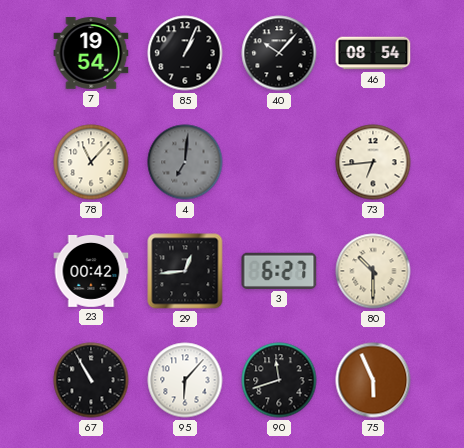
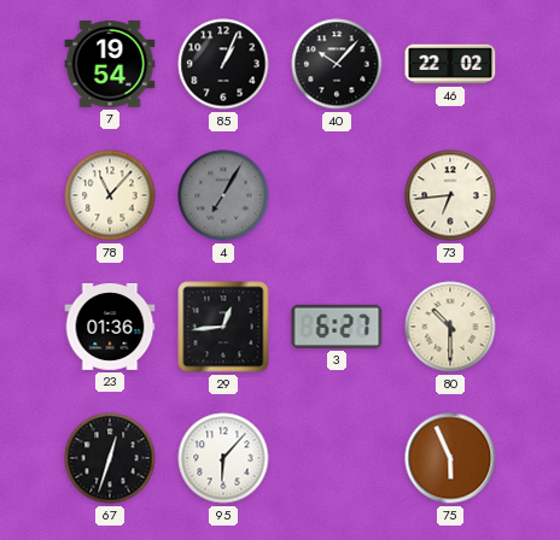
46: 08:54 -> 22:02 (450, 64)
4: 7:01 -> 7:05 (223, 195)
23: 00:42 -> 01:36 (110, 327)
67: 10:55 -> 12:33 (110, 458)
90: 11:42 -> none (279, 380)
